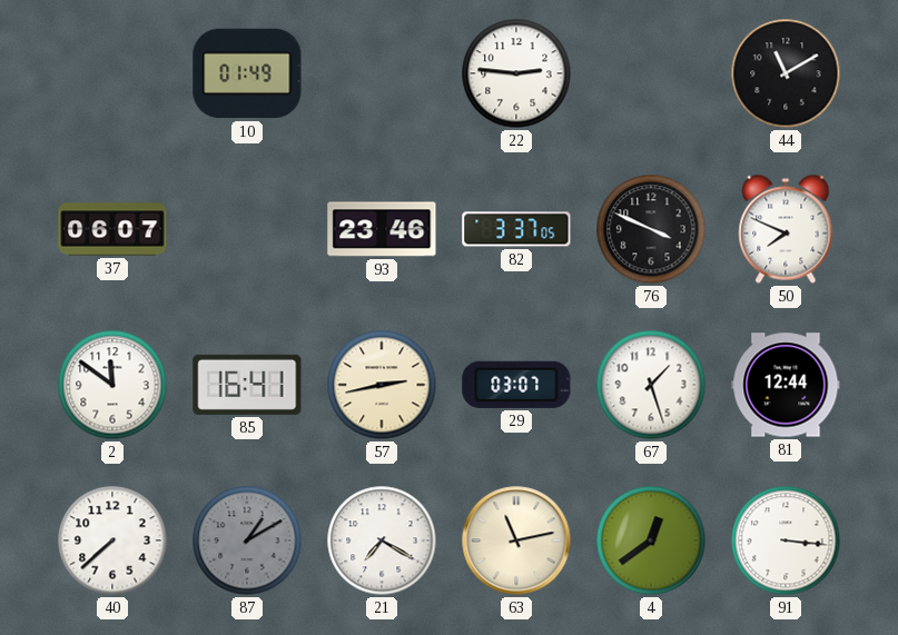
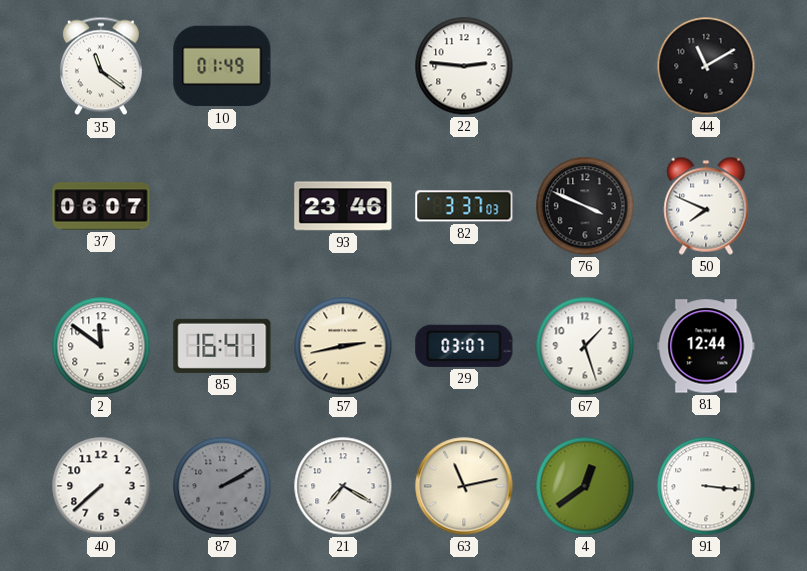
35: none -> 11:21 (101, 66)
82: 3:37:05 -> 3:37:03 (464, 206)
87: 1:10 -> 2:10 (222, 486)
